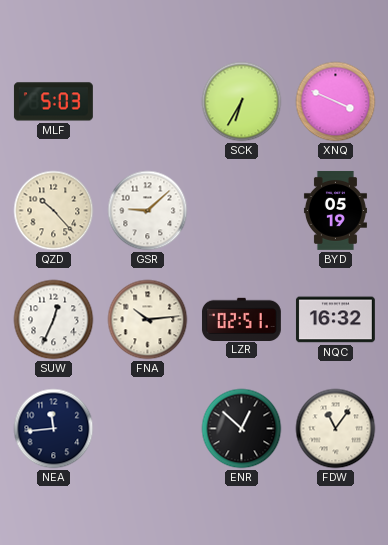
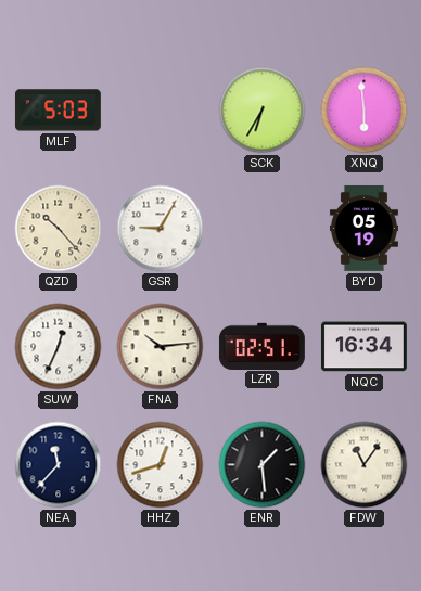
XNQ: 3:49 -> 5:59 (365, 111)
GSR: 9:08 -> 9:05 (161, 229)
NQC: 16:32 -> 16:34 (363, 347)
NEA: 11:44 -> 11:37 (59, 465)
HHZ: none -> 12:42 (161, 465)
ENR: 12:52 -> 1:29 (263, 465)
